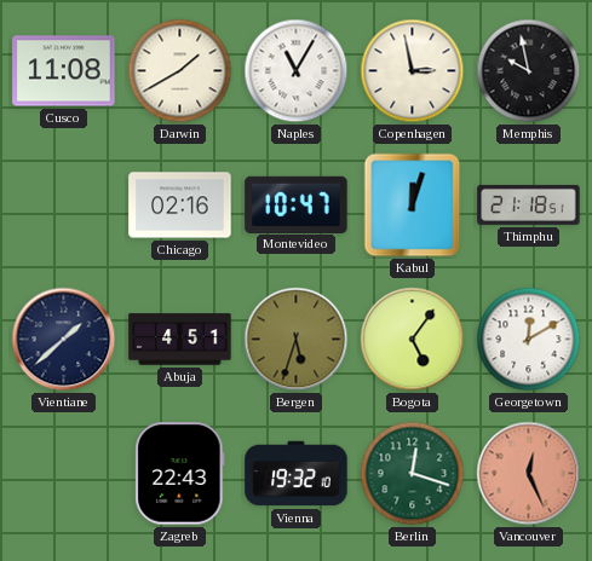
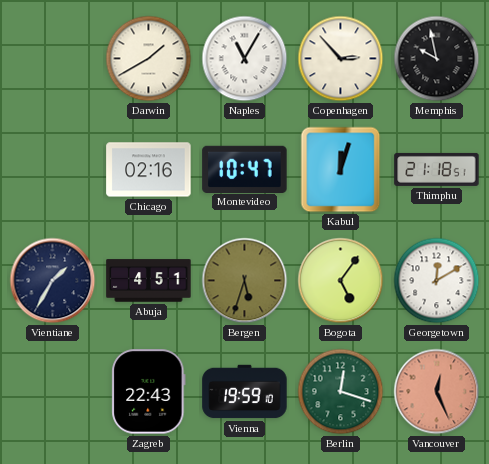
Cusco: 11:08 -> none (64, 71)
Copenhagen: 2:58 -> 2:53 (341, 59)
Vientiane: 1:38 -> 1:35 (53, 281)
Vienna: 19:32 -> 19:59 (245, 392)
